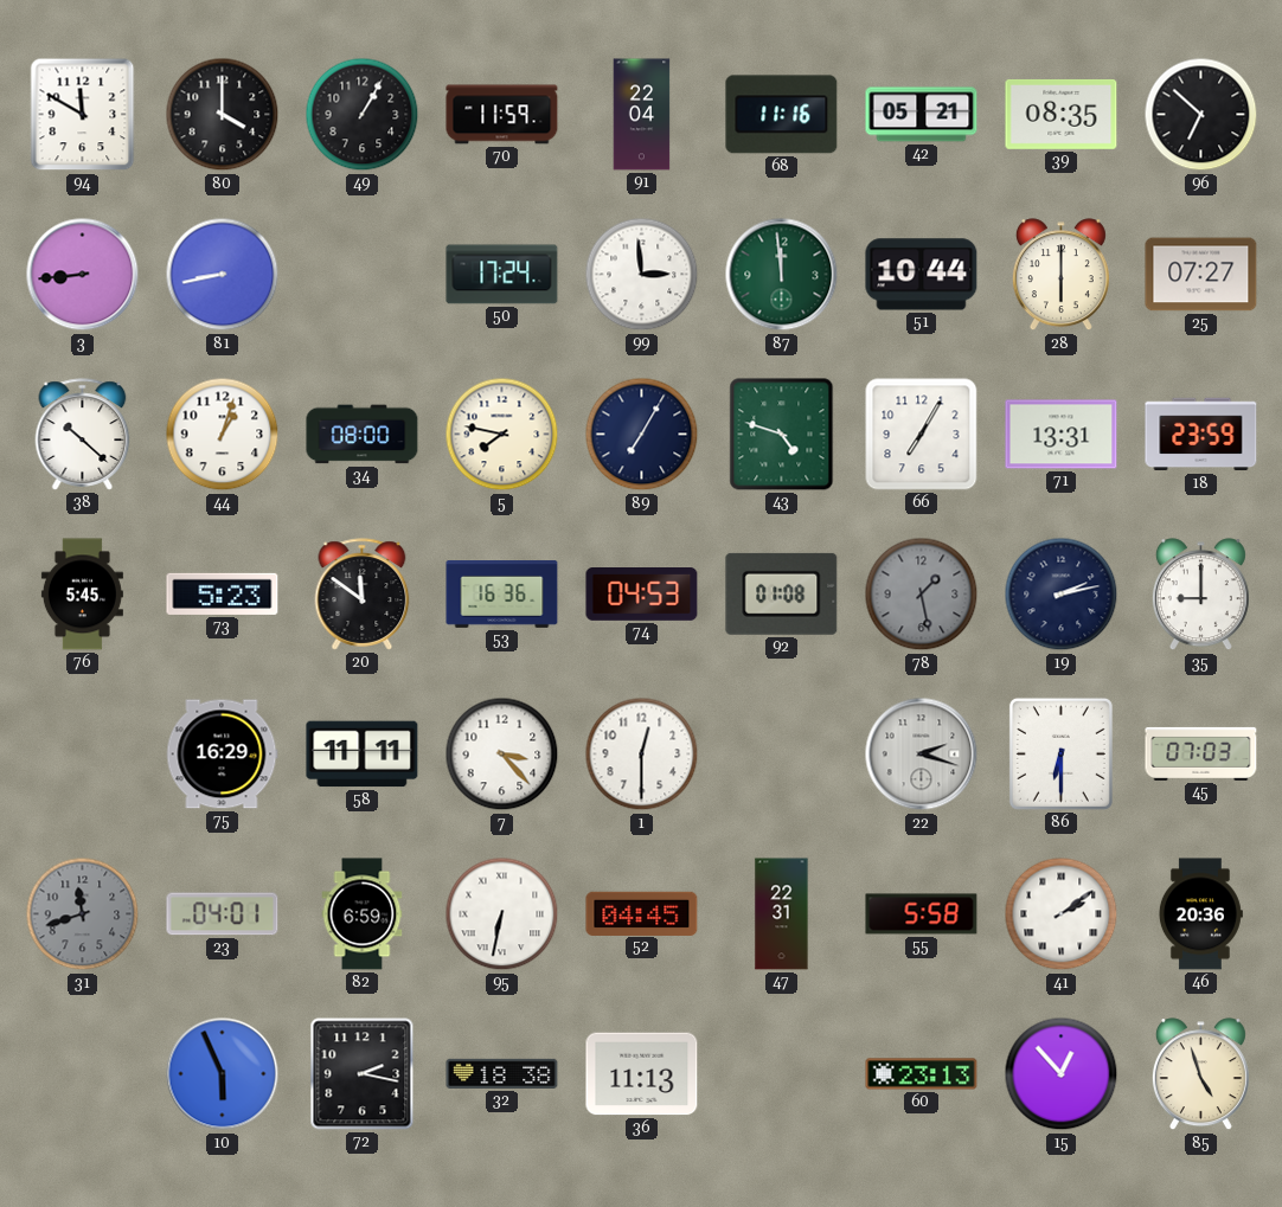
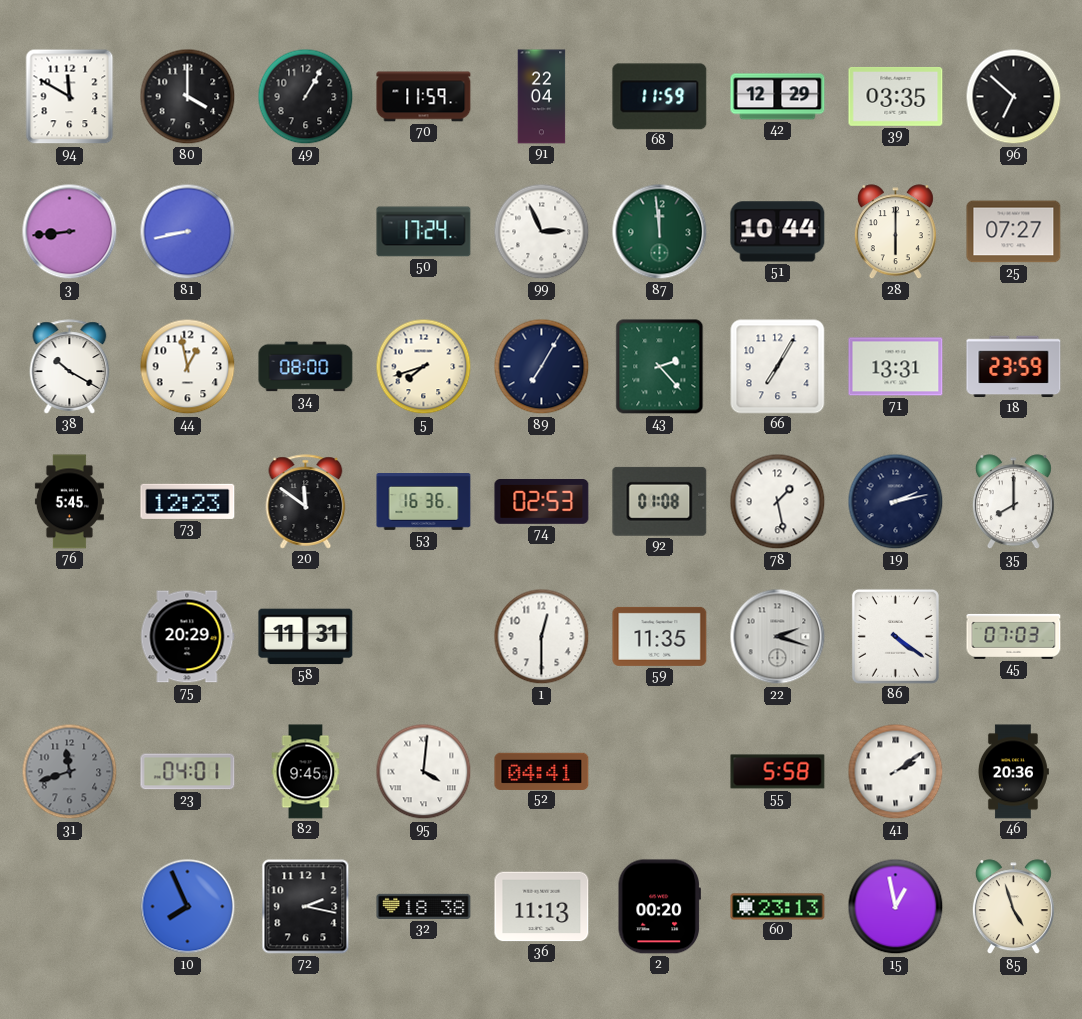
68: 11:16 -> 11:59 (660, 97)
42: 05:21 -> 12:29 (778, 97)
39: 08:35 -> 03:35 (896, 96)
99: 2:59 -> 2:56 (542, 232)
38: 10:22 -> 10:20 (70, 367)
44: 1:03 -> 12:58 (188, 367)
5: 7:47 -> 7:42 (424, 367)
43: 4:48 -> 2:23 (660, 367)
73: 5:23 -> 12:23 (188, 501)
74: 04:53 -> 02:53 (542, 502)
78 dial: grey -> white (778, 502)
35: 9:00 -> 8:00 (1013, 502)
75: 16:29 -> 20:29 (187, 637)
58: 11:11 -> 11:31 (306, 637)
7: 3:23 -> none (502, 755)
59: none -> 11:35 (660, 636)
86: 6:30 -> 4:21 (895, 636)
82: 6:59 -> 9:45 (306, 772)
95: 6:32 -> 4:01 (424, 772)
52: 04:45 -> 04:41 (542, 771)
47: 22:31 -> none (782, 914)
10: 5:56 -> 7:56 (188, 907)
2: none -> 00:20 (659, 907)
15: 12:53 -> 12:58 (896, 907)
